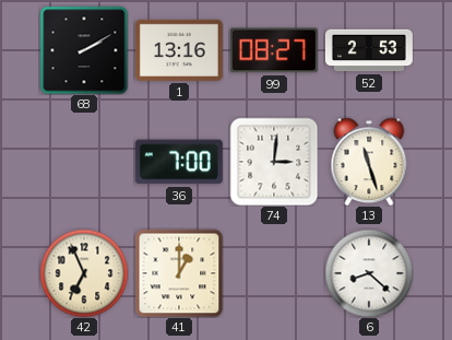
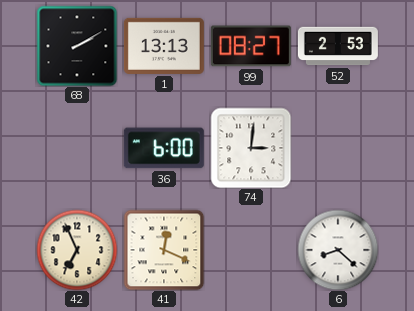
1: 13:16 -> 13:13 (164, 46)
36: 7:00 -> 6:00 (164, 148)
13: 11:27 -> none (369, 162)
41: 1:00 -> 12:19 (164, 250)
